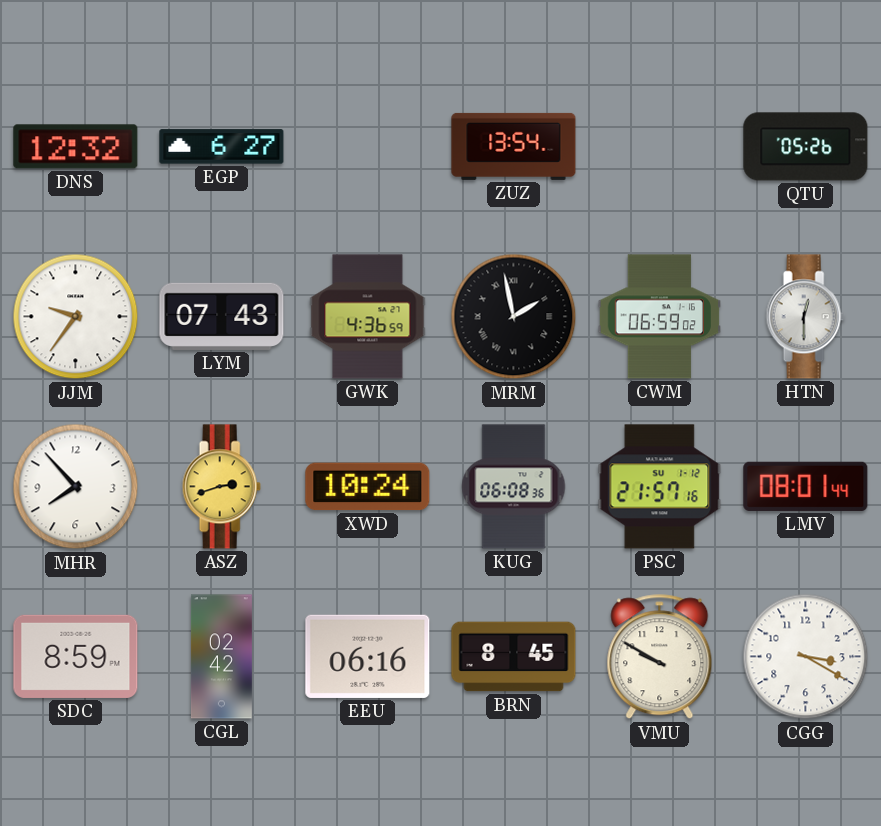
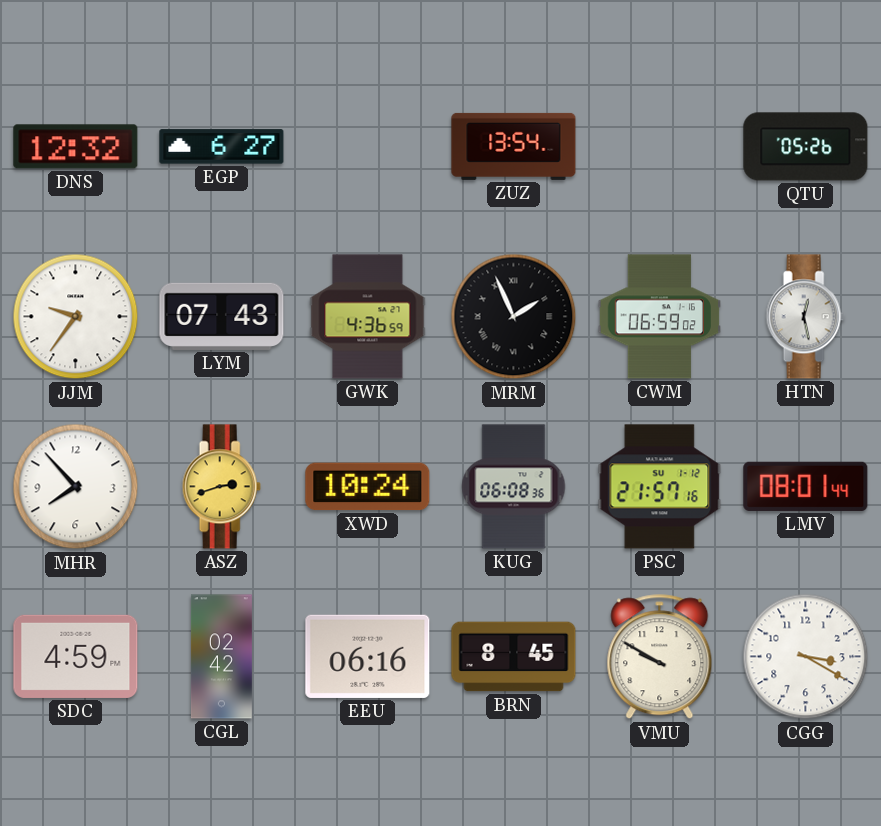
MRM: 1:58 -> 1:56 (514, 317)
HTN: 12:30 -> 12:28 (805, 317)
SDC: 8:59 -> 4:59 (76, 656)
